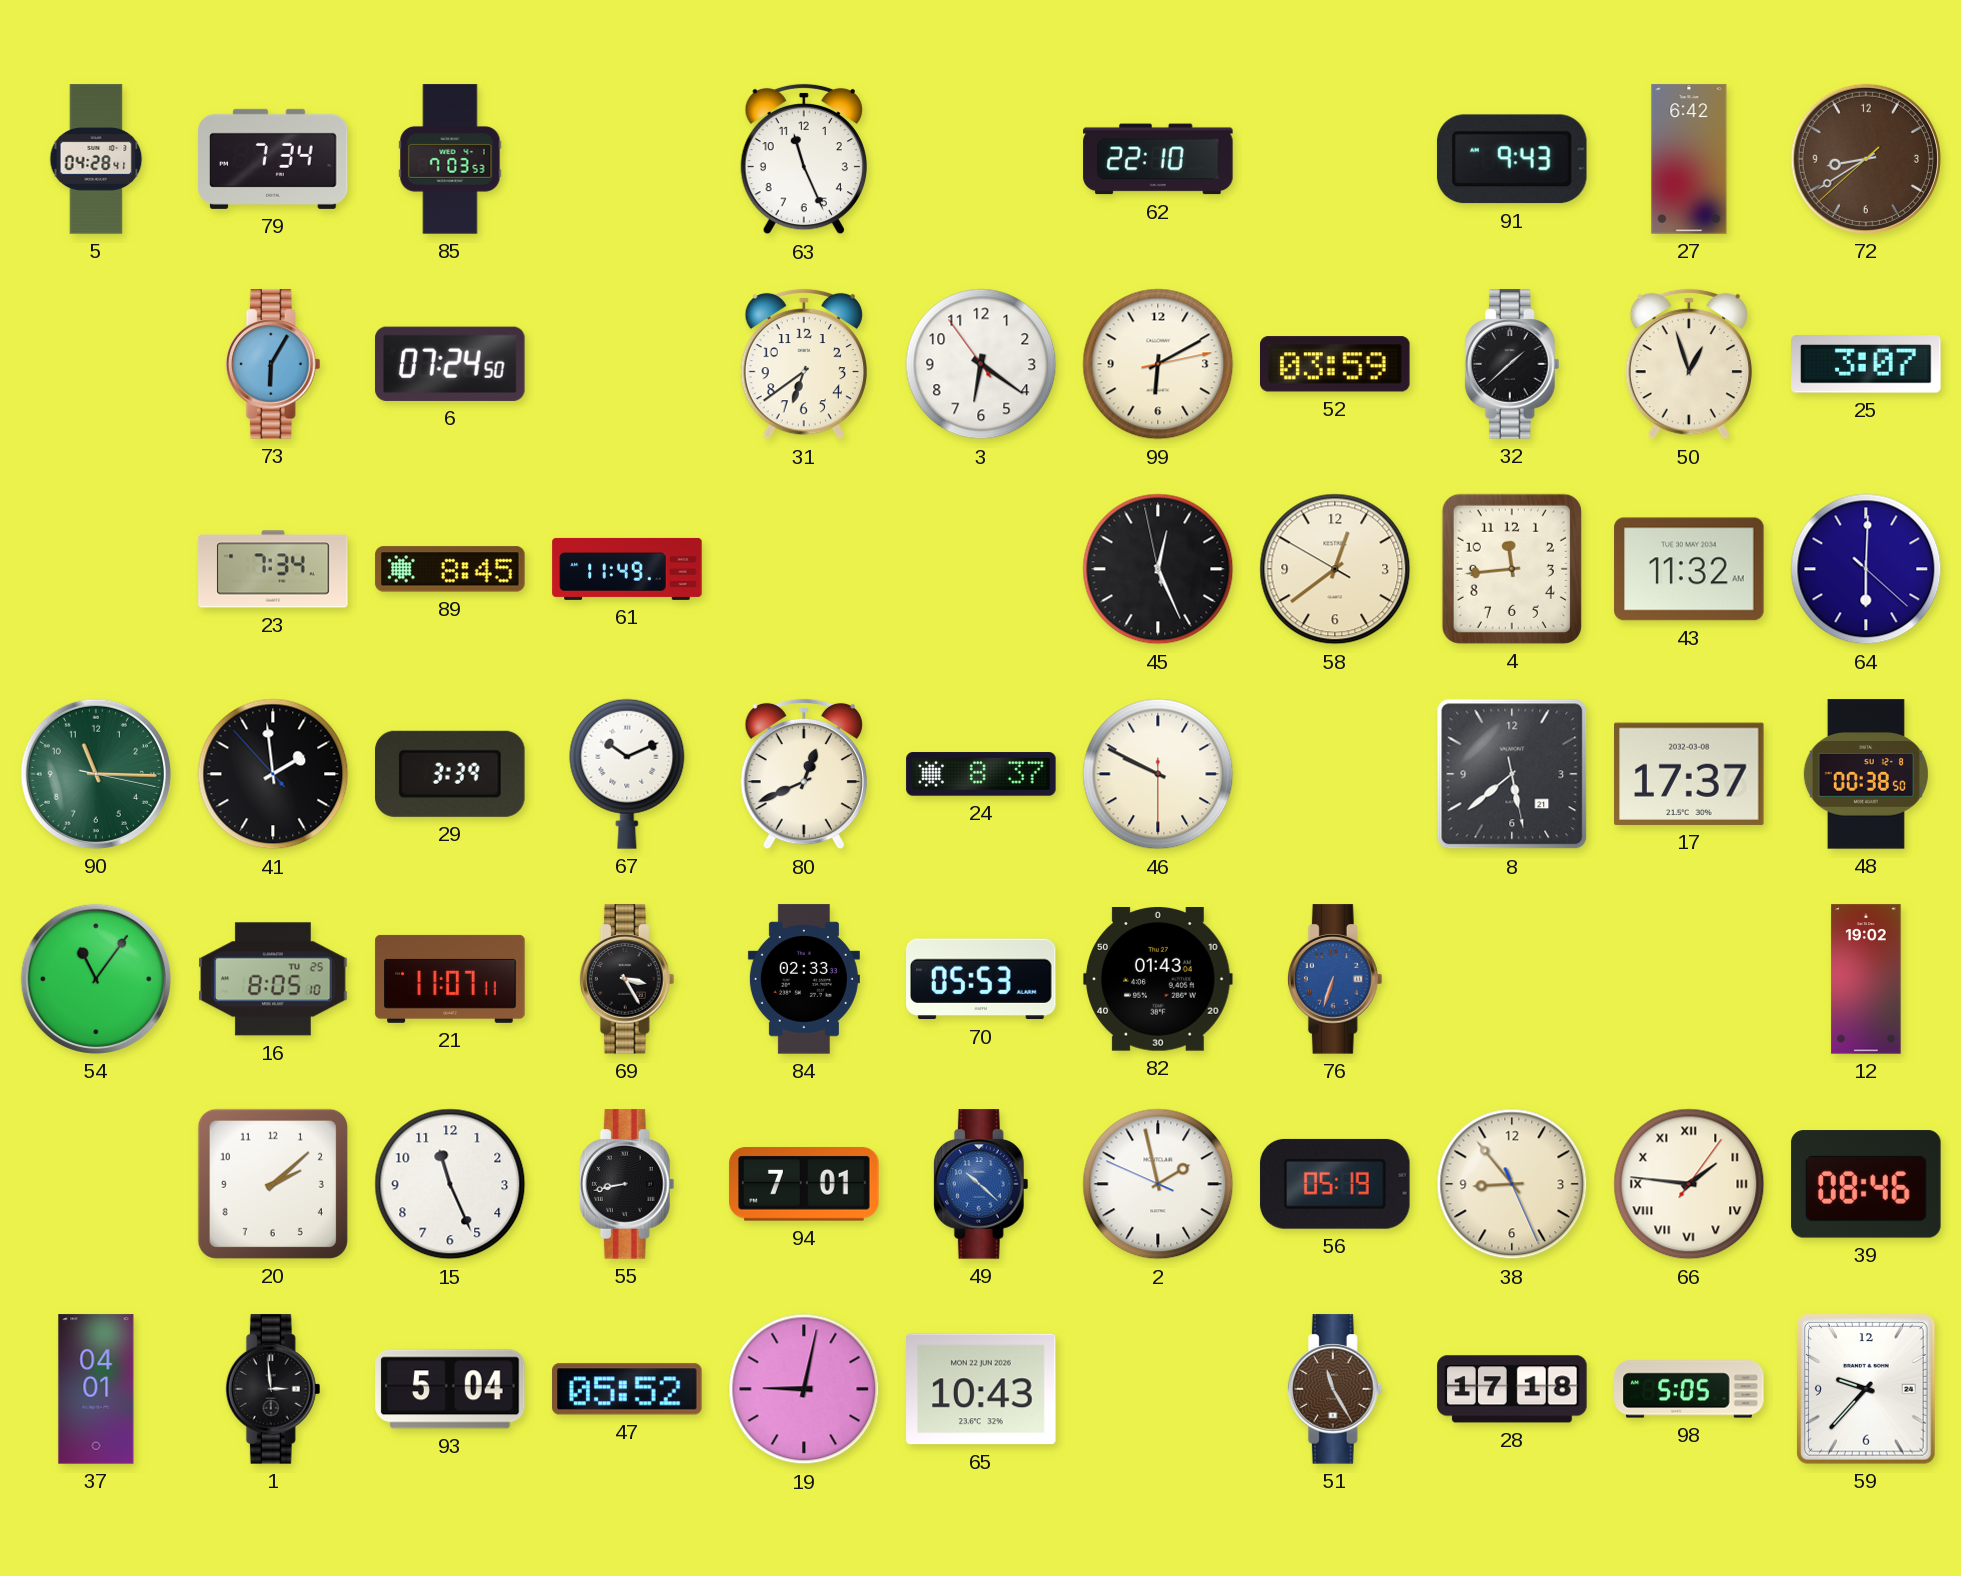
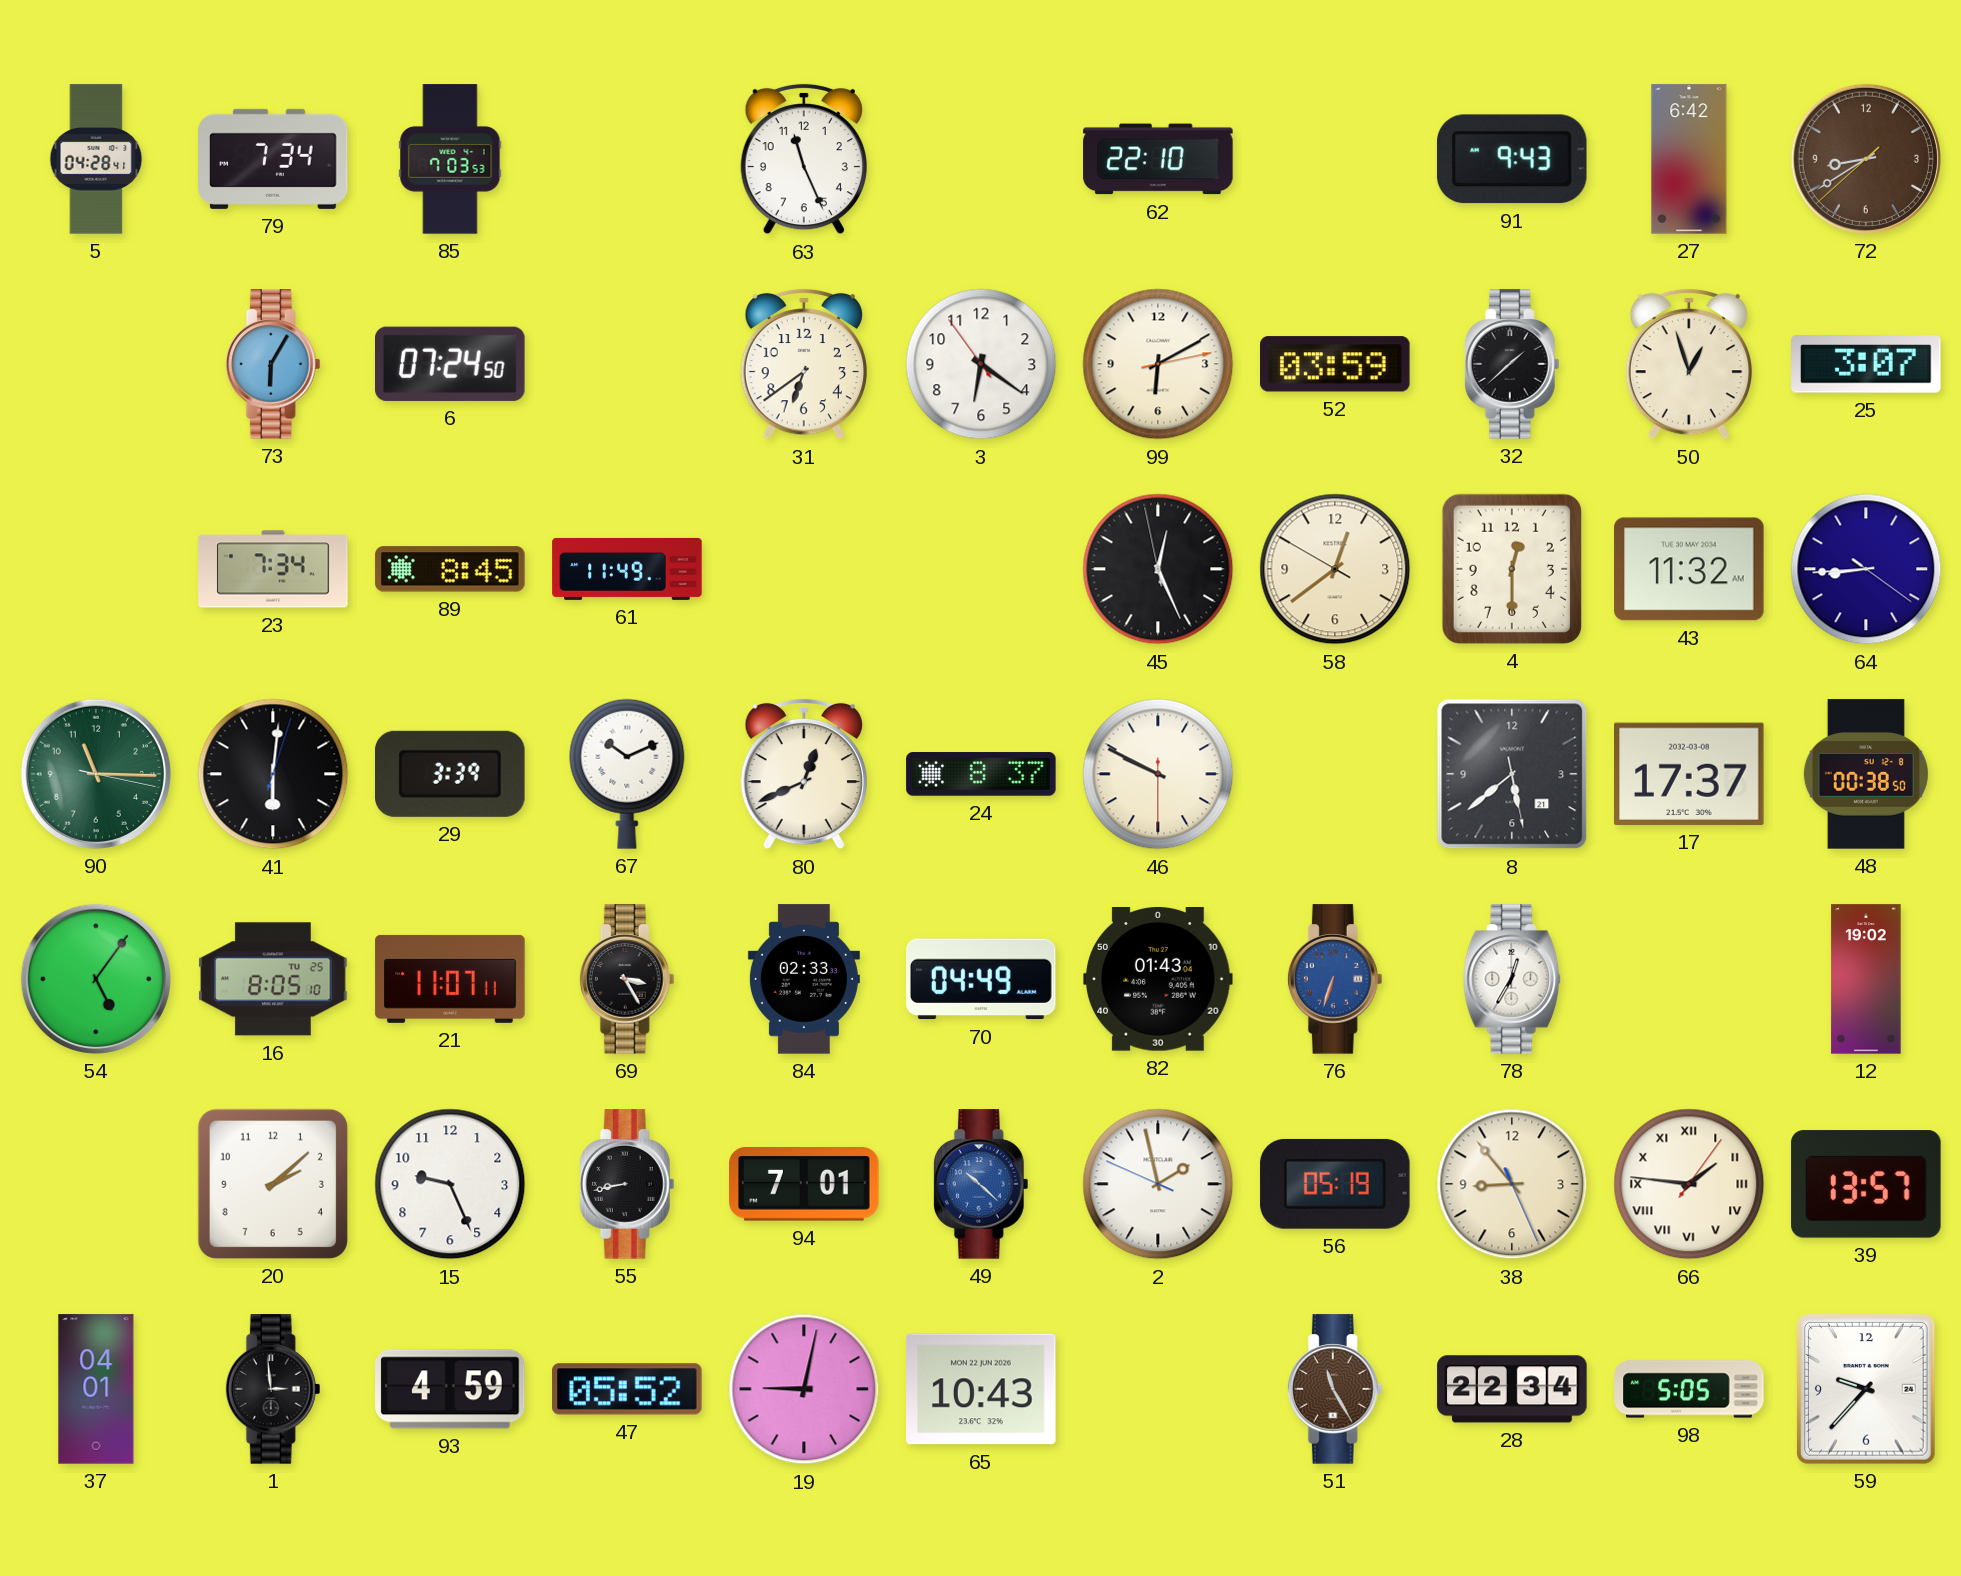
4: 11:44 -> 12:30 (1512, 569)
64: 6:00 -> 8:44 (1866, 569)
41: 1:58 -> 6:01 (273, 774)
54: 11:06 -> 5:06 (96, 979)
70: 05:53 -> 04:49 (981, 979)
78: none -> 12:35 (1512, 979)
15: 11:26 -> 9:26 (450, 1184)
39: 08:46 -> 13:57 (1866, 1184)
93: 5:04 -> 4:59 (450, 1389)
28: 17:18 -> 22:34 (1512, 1389)
